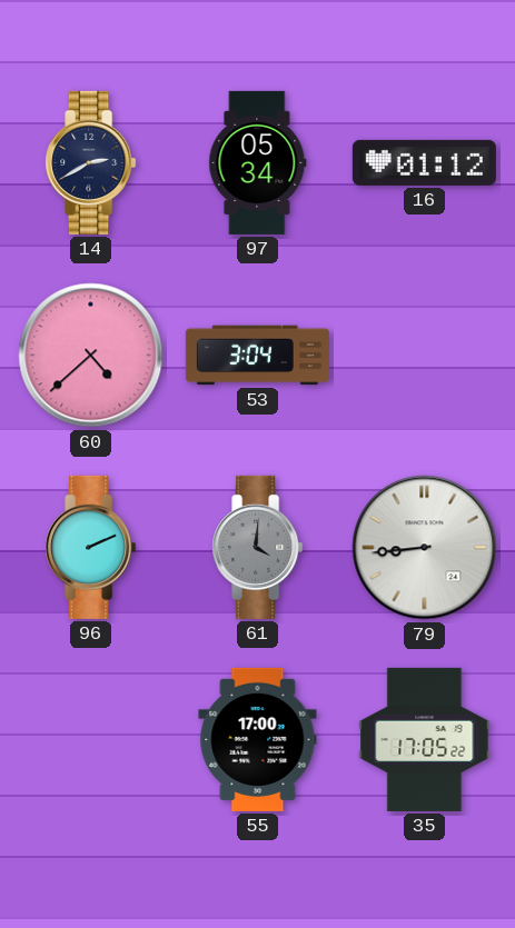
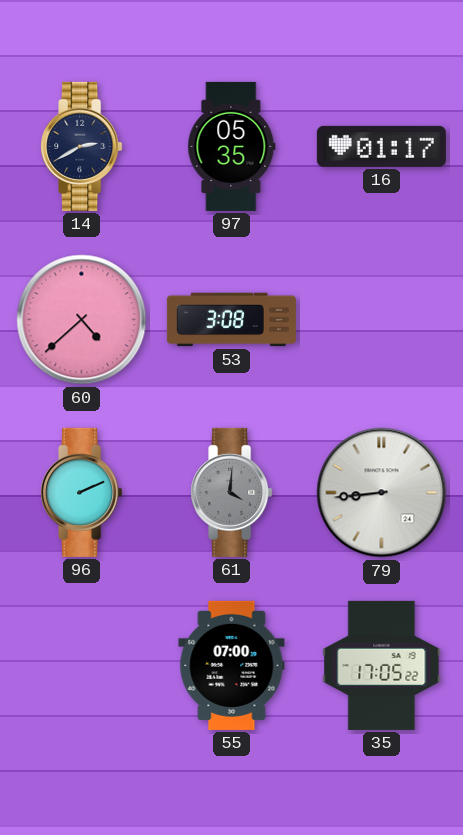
97: 05:34 -> 05:35 (232, 146)
16: 01:12 -> 01:17 (381, 146)
53: 3:04 -> 3:08 (231, 320)
55: 17:00 -> 07:00 (232, 665)
